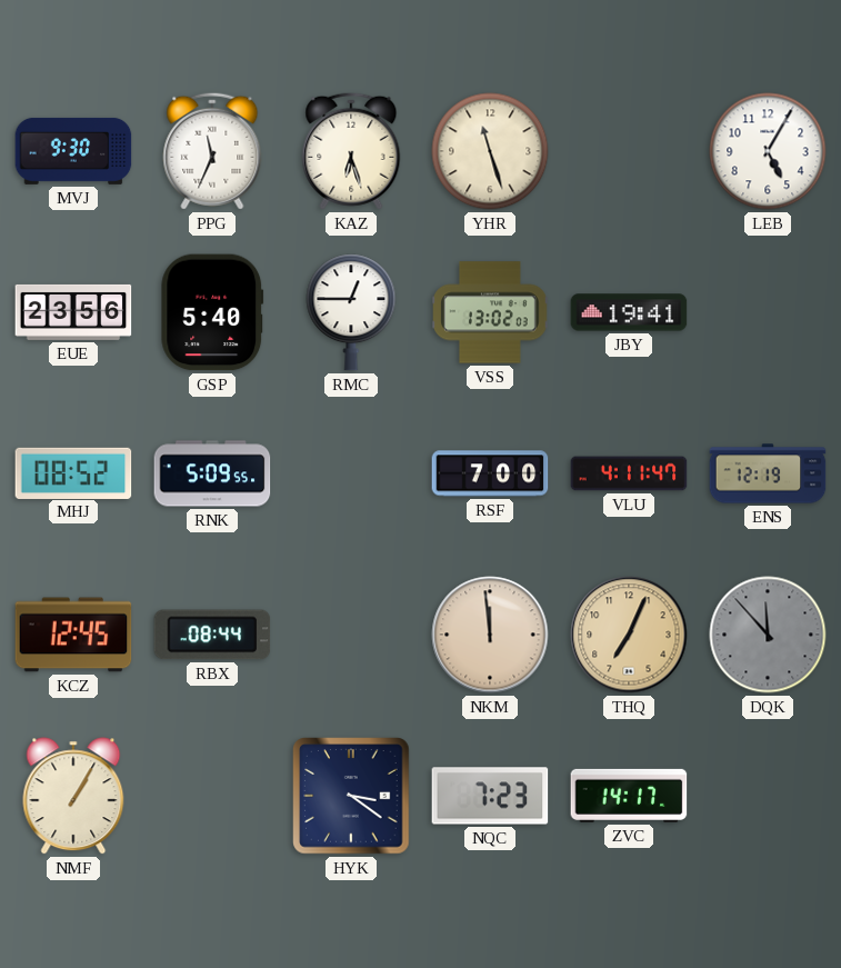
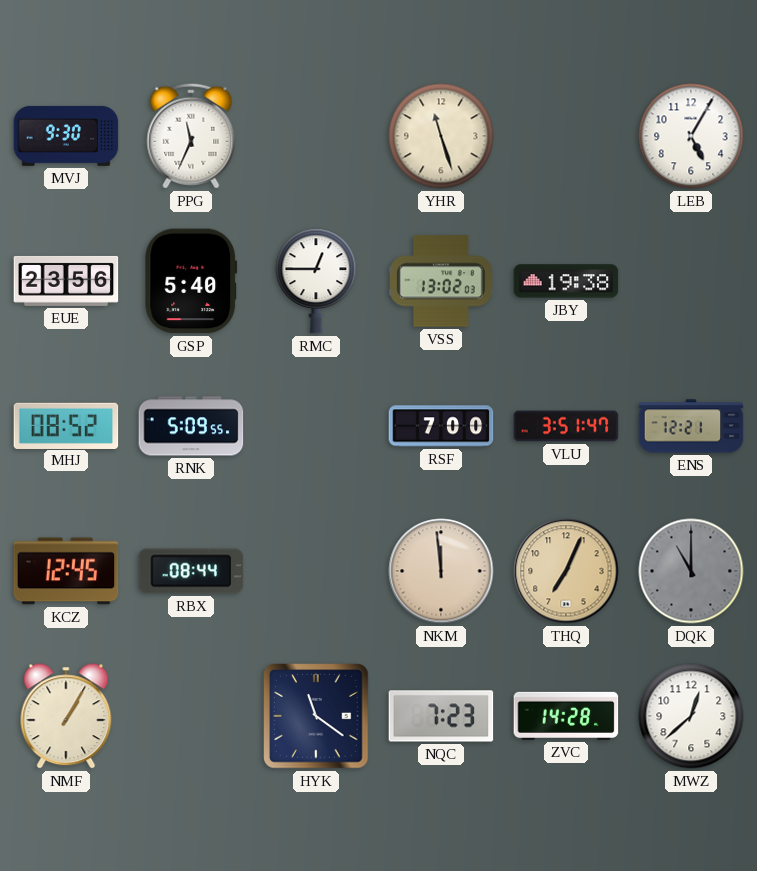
KAZ: 6:27 -> none (351, 151)
JBY: 19:41 -> 19:38 (566, 281)
VLU: 4:11 -> 3:51 (566, 426)
ENS: 12:19 -> 12:21 (691, 426)
DQK: 11:53 -> 11:00 (691, 571)
HYK: 3:21 -> 11:21 (316, 716)
ZVC: 14:17 -> 14:28 (566, 716)
MWZ: none -> 12:38 (691, 716)
